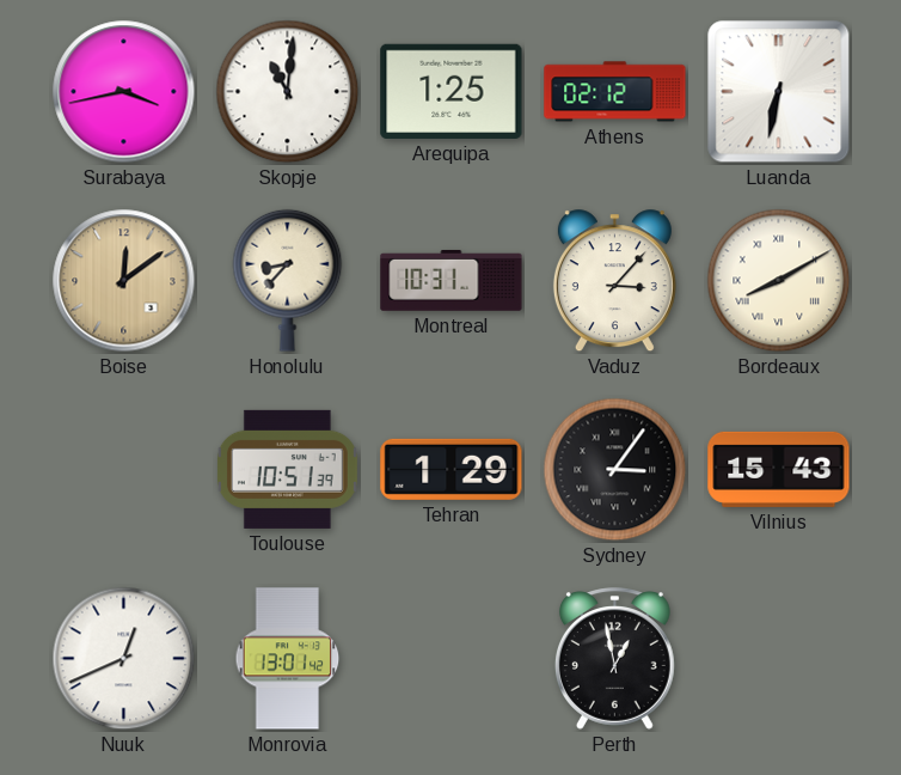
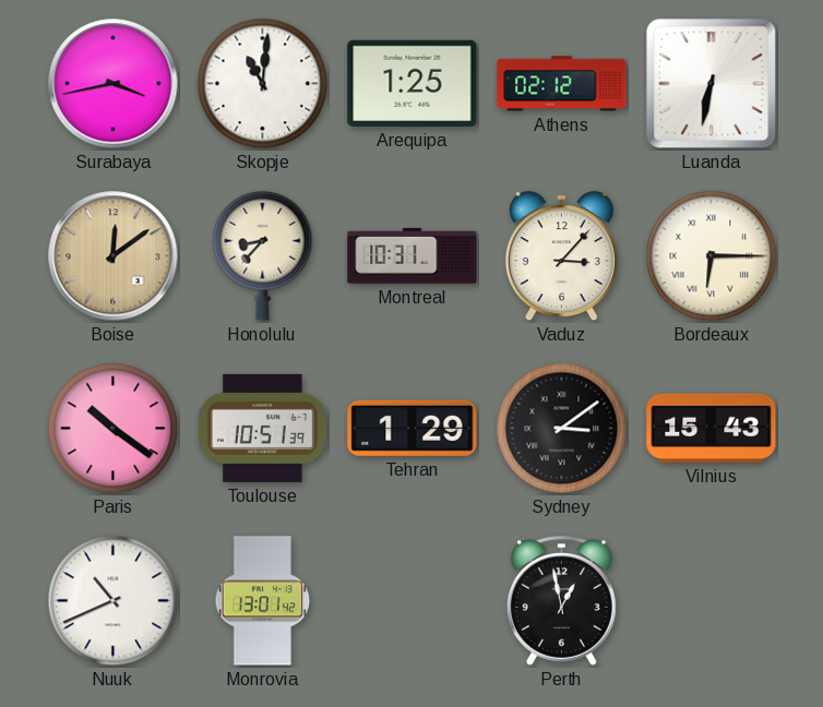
Bordeaux: 8:10 -> 6:15 (712, 256)
Paris: none -> 10:21 (114, 429)
Sydney: 3:06 -> 3:09 (562, 429)
Nuuk: 12:41 -> 10:41 (114, 601)
